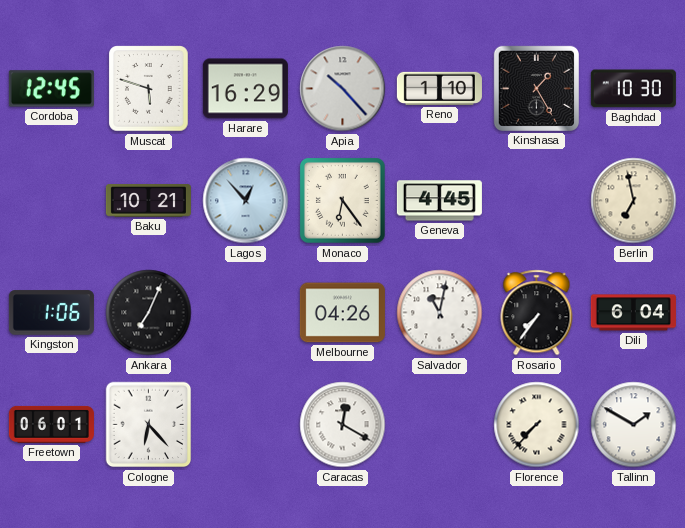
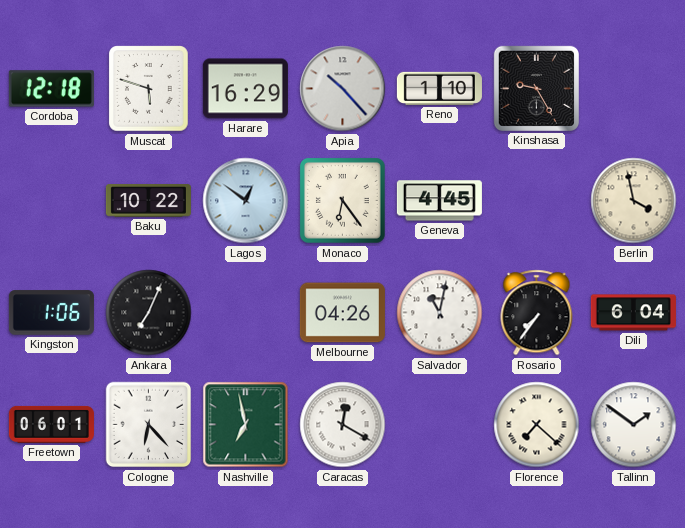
Cordoba: 12:45 -> 12:18 (51, 89)
Kinshasa: 1:25 -> 9:25 (536, 88)
Baghdad: 10:30 -> none (633, 89)
Baku: 10:21 -> 10:22 (148, 201)
Lagos: 12:53 -> 12:51 (246, 201)
Berlin: 6:58 -> 3:58 (634, 201)
Nashville: none -> 6:58 (246, 425)
Florence: 7:37 -> 7:22 (537, 425)
Tallinn: 1:50 -> 1:51 (634, 425)
